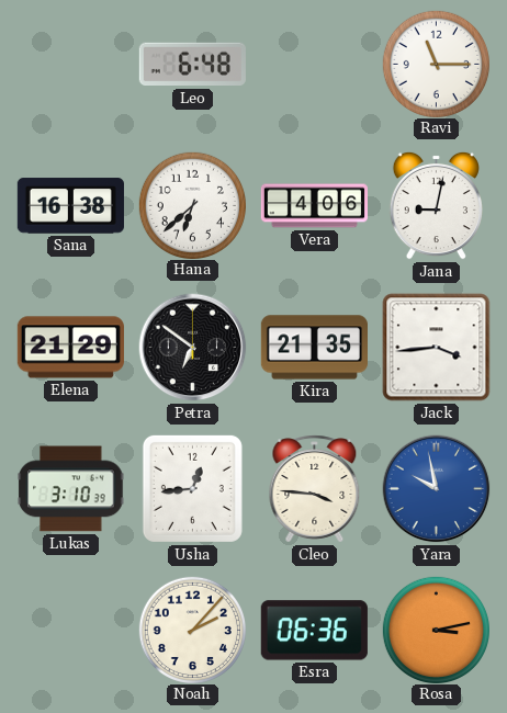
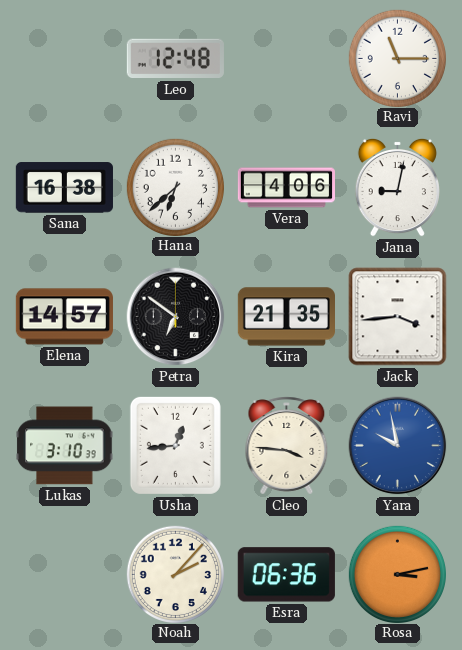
Leo: 6:48 -> 12:48 (175, 59)
Elena: 21:29 -> 14:57 (64, 317)
